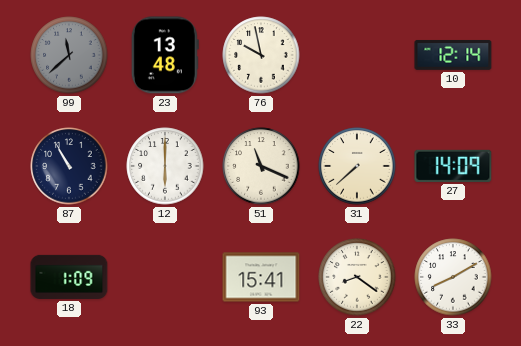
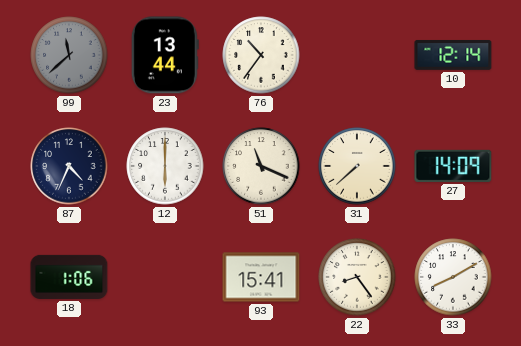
23: 13:48 -> 13:44 (165, 55)
76: 9:58 -> 10:36 (261, 55)
87: 10:55 -> 4:34 (69, 166)
18: 1:09 -> 1:06 (69, 277)
22: 8:21 -> 8:24 (357, 277)
